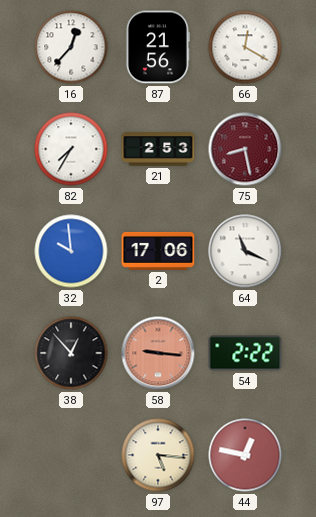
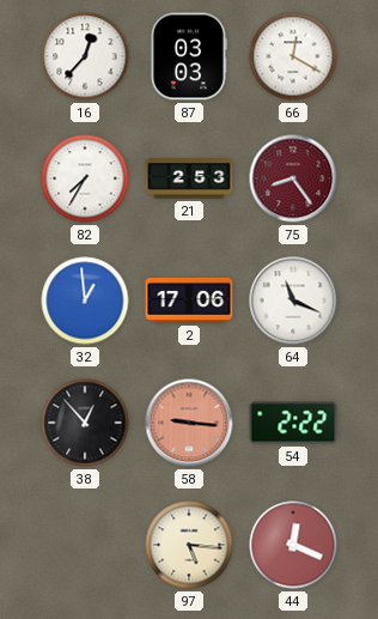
87: 21:56 -> 03:03 (188, 56)
75: 8:28 -> 8:24 (293, 178)
32: 9:59 -> 12:59 (85, 301)
44: 12:47 -> 12:19 (293, 545)
